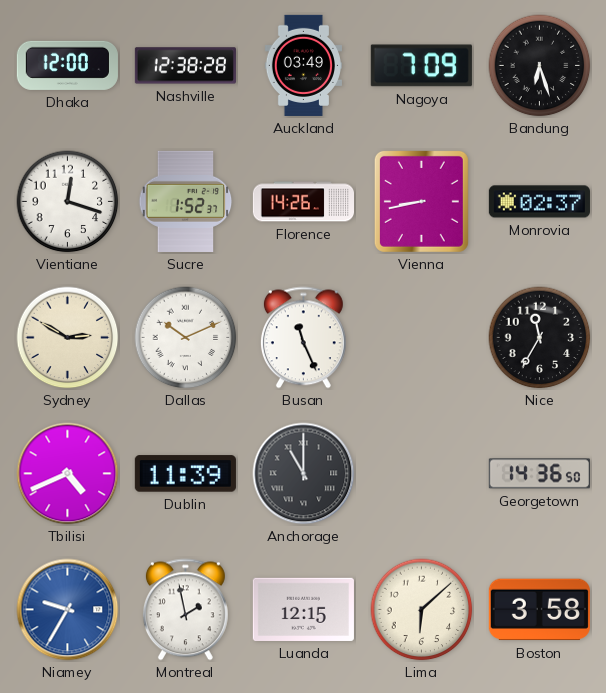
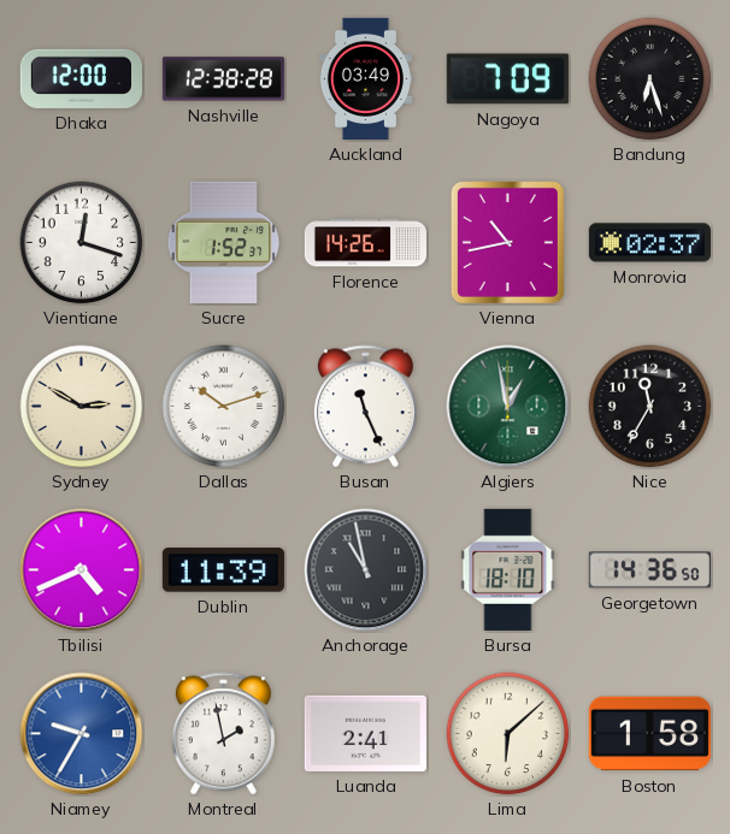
Vienna: 8:43 -> 10:43 (507, 242)
Dallas: 10:11 -> 10:12 (224, 407)
Algiers: none -> 12:58 (508, 407)
Anchorage: 11:00 -> 10:58 (366, 570)
Bursa: none -> 18:10 (508, 569)
Luanda: 12:15 -> 2:41 (365, 733)
Boston: 3:58 -> 1:58 (649, 734)
